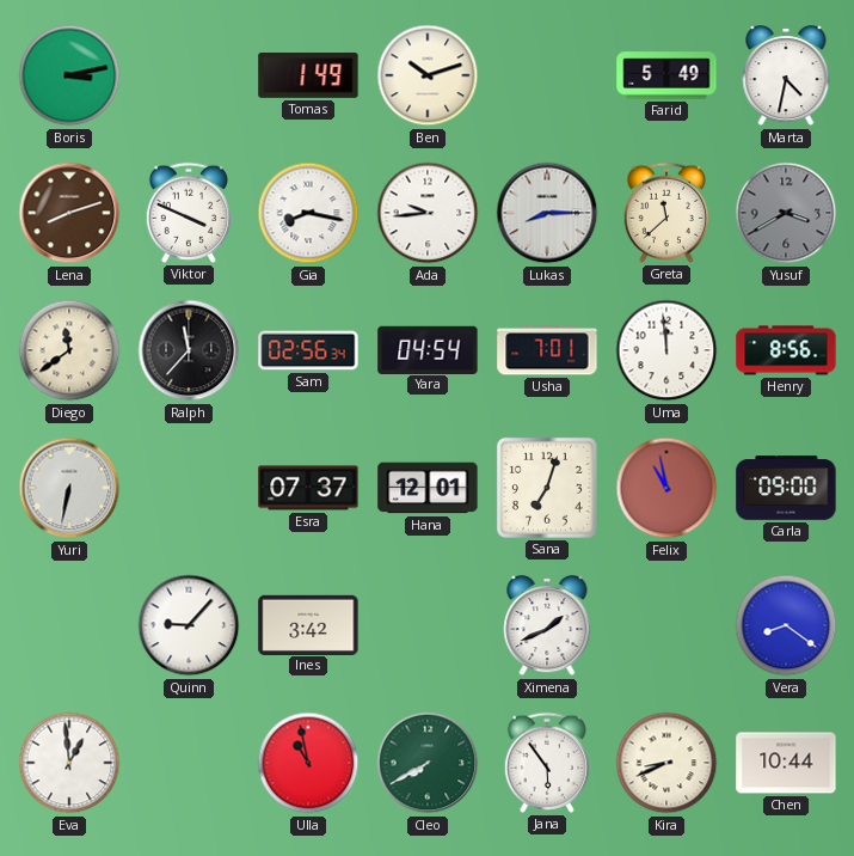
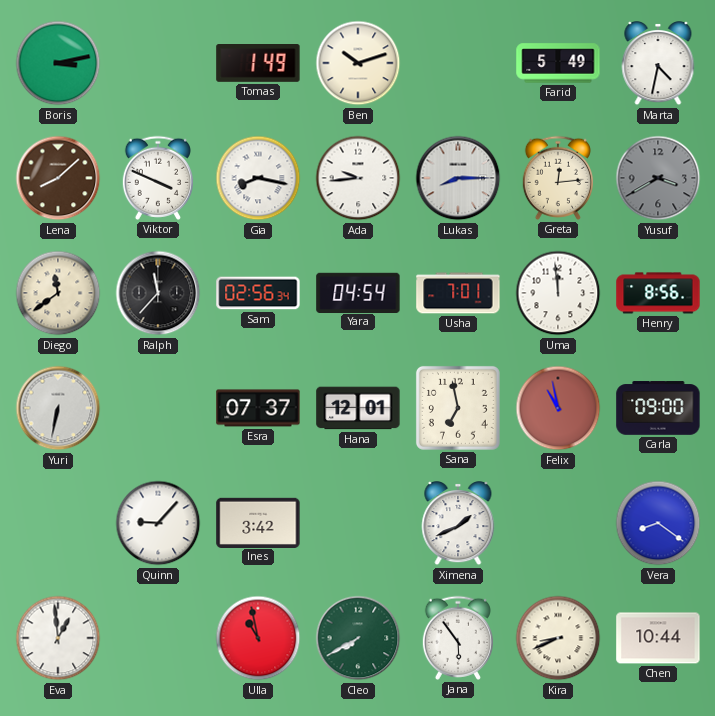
Lena: 8:12 -> 8:08 (58, 178)
Greta: 11:38 -> 12:14 (557, 178)
Sana: 7:03 -> 6:58 (458, 408)
